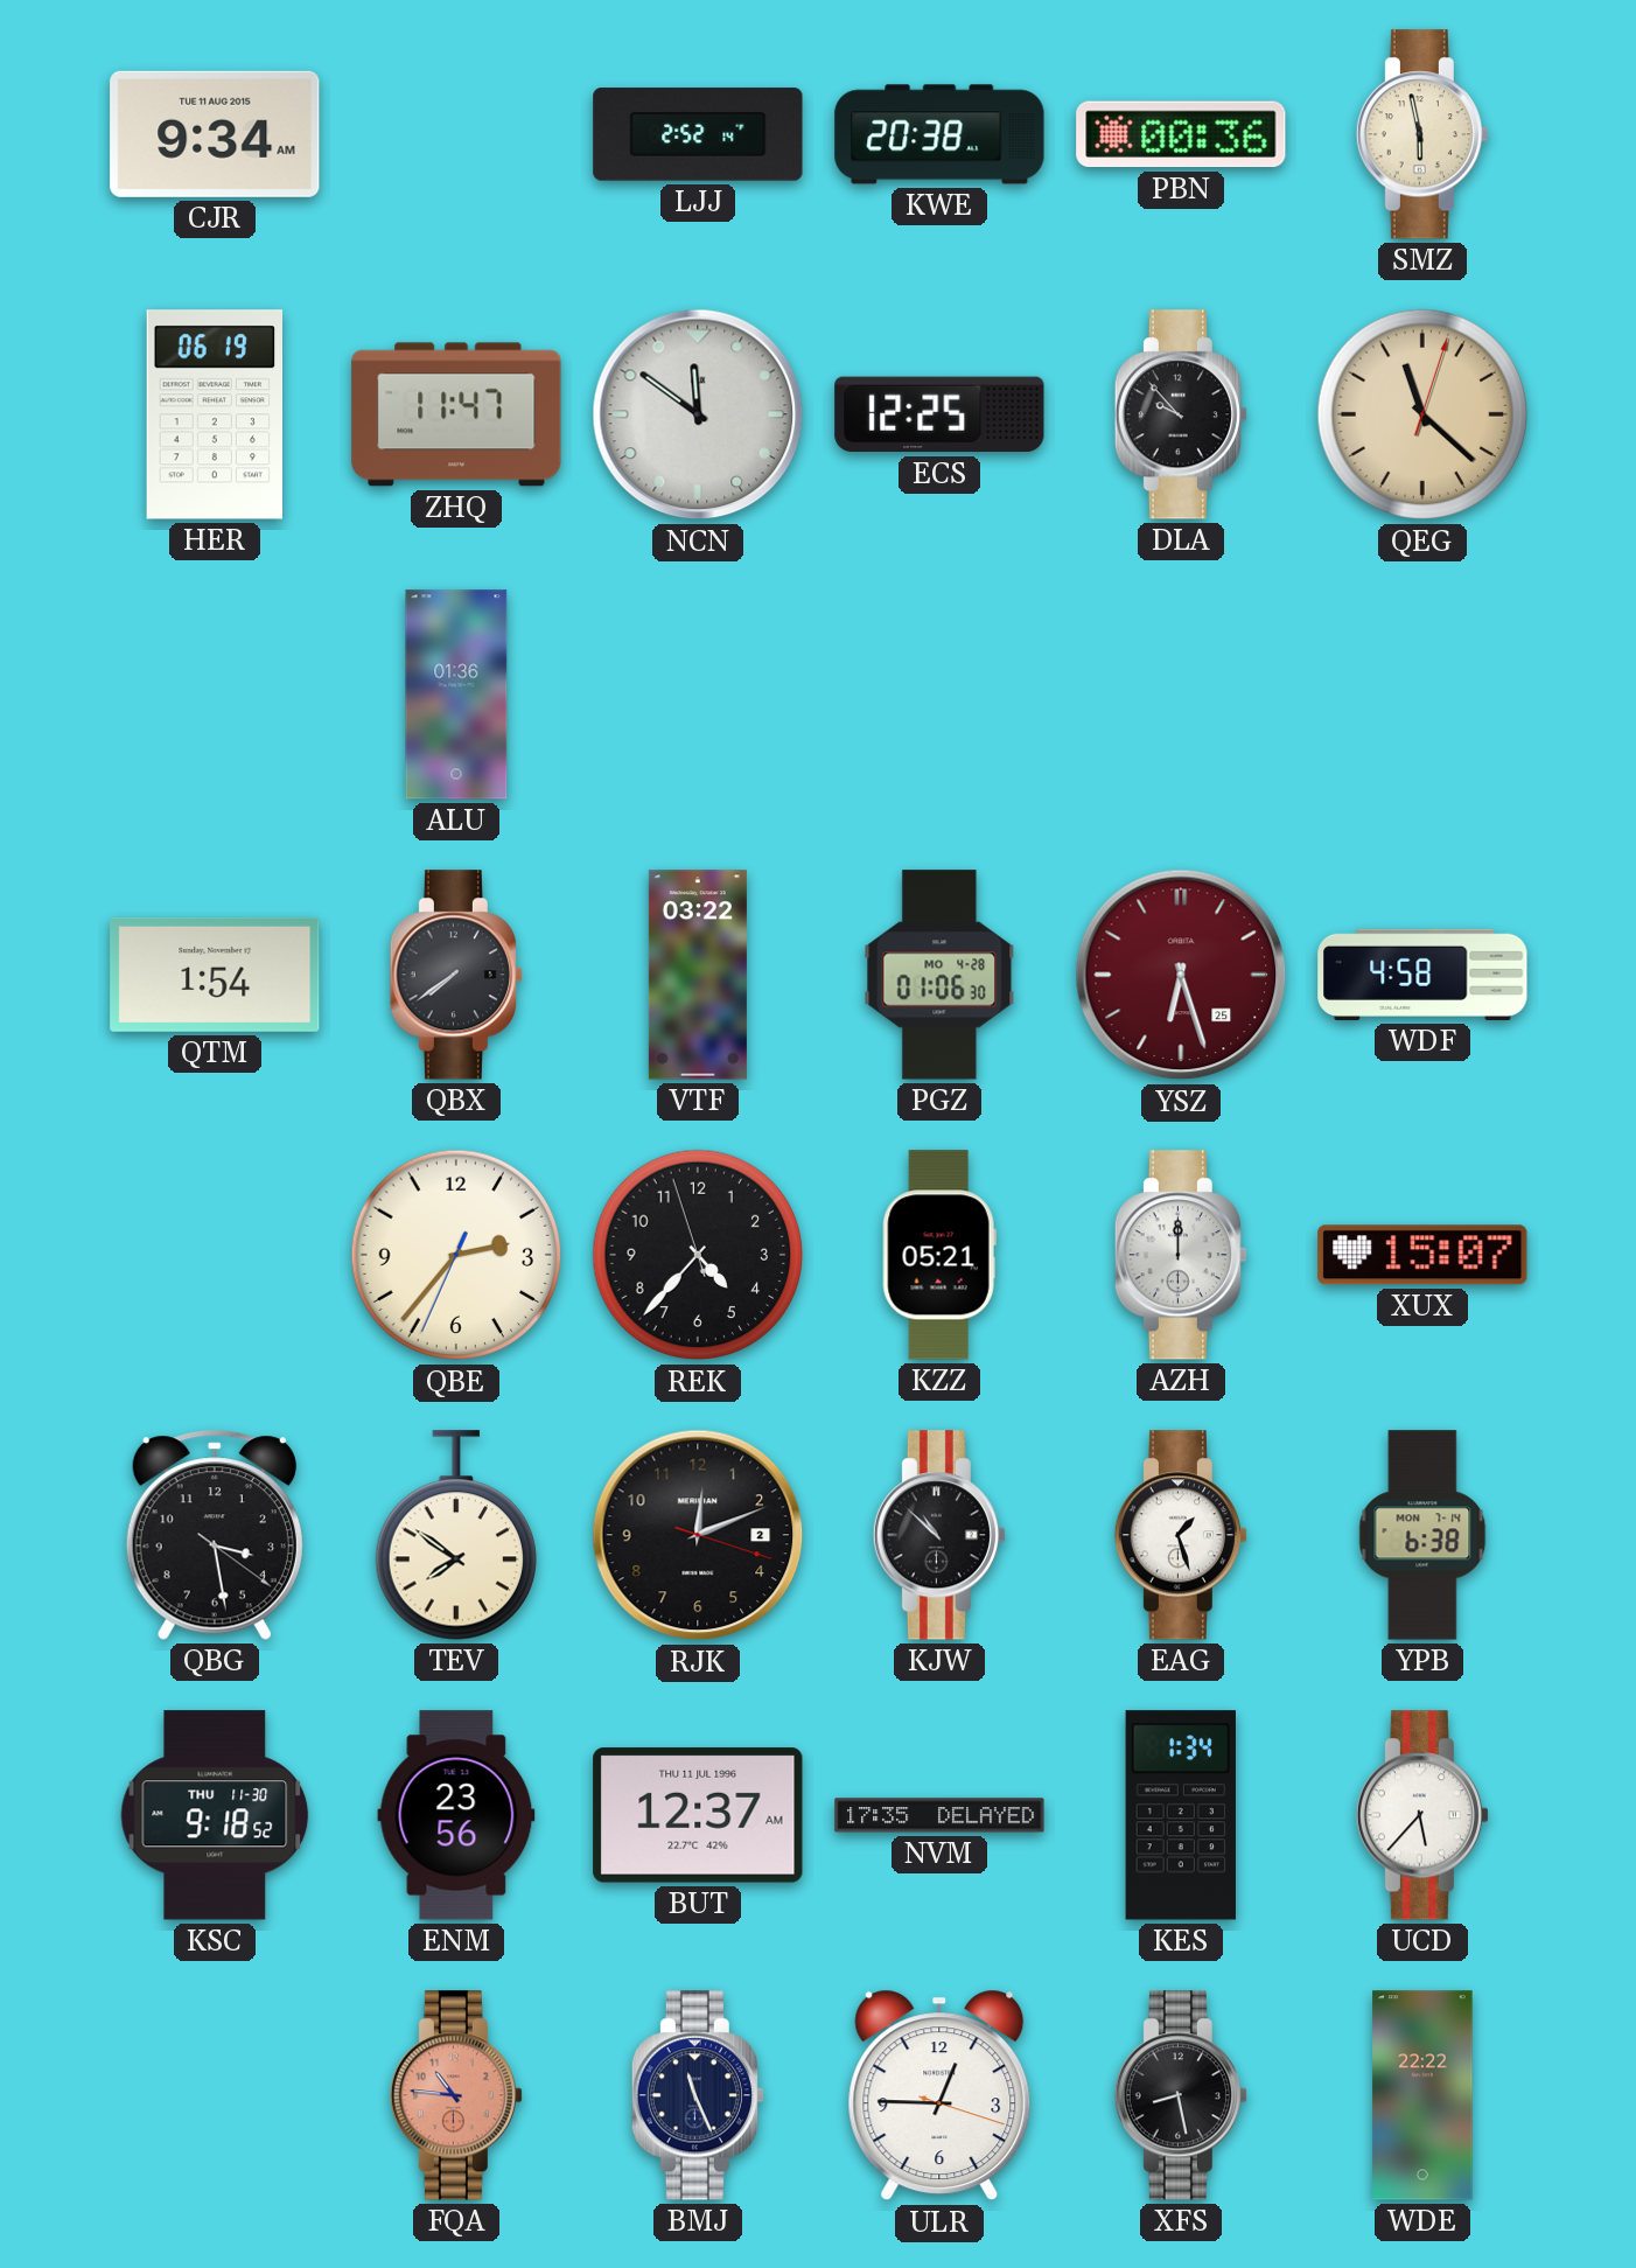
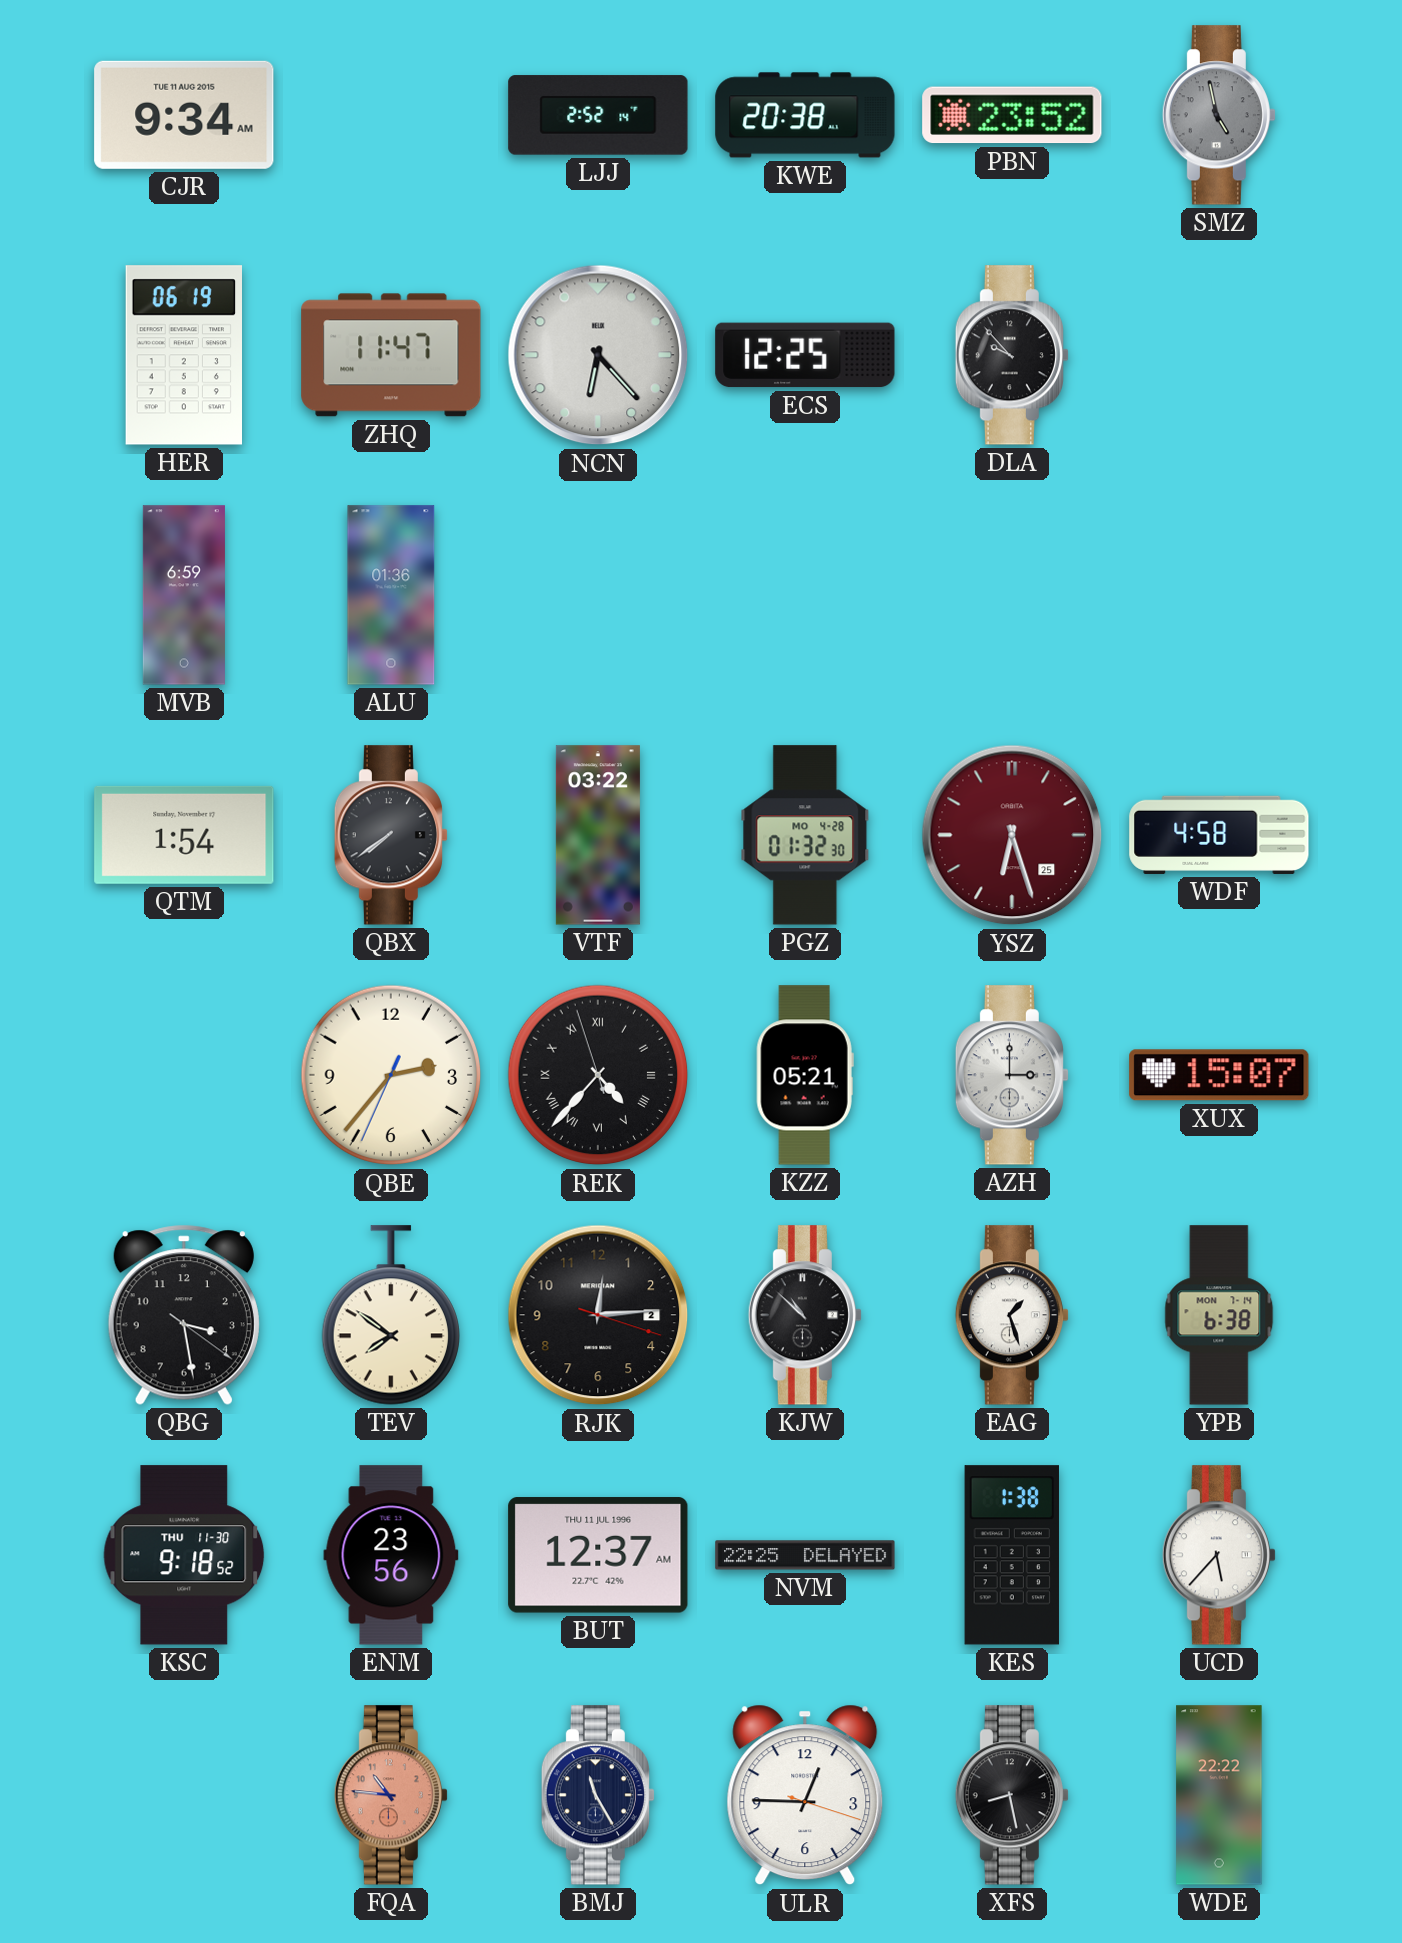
PBN: 00:36 -> 23:52 (1012, 115)
SMZ: 5:58 -> 4:58 (1219, 115)
SMZ dial: cream -> grey (1219, 115)
NCN: 11:51 -> 6:23 (598, 355)
QEG: 11:22 -> none (1422, 414)
MVB: none -> 6:59 (184, 595)
PGZ: 01:06 -> 01:32 (805, 835)
REK numerals: Arabic -> Roman (598, 1075)
AZH: 12:00 -> 3:00 (1012, 1075)
RJK: 12:11 -> 12:14 (598, 1315)
NVM: 17:35 -> 22:25 (805, 1555)
KES: 1:34 -> 1:38 (1012, 1555)
BMJ: 11:26 -> 11:25 (598, 1795)
